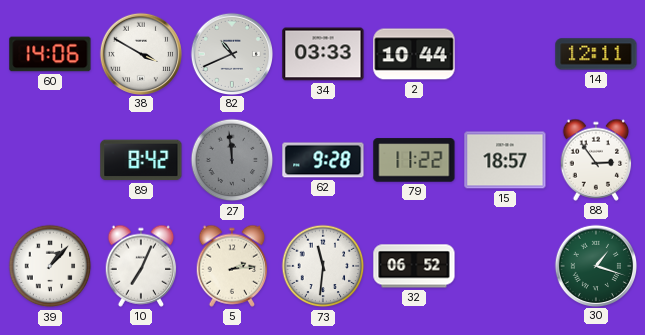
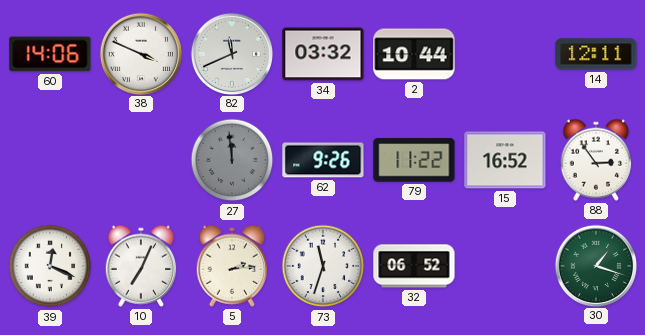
38: 3:50 -> 3:49 (140, 53)
82: 10:41 -> 11:41 (231, 53)
34: 03:33 -> 03:32 (323, 54)
89: 8:42 -> none (141, 160)
62: 9:28 -> 9:26 (323, 160)
15: 18:57 -> 16:52 (505, 160)
39: 1:07 -> 12:19 (50, 266)
73: 11:31 -> 11:33 (323, 266)
